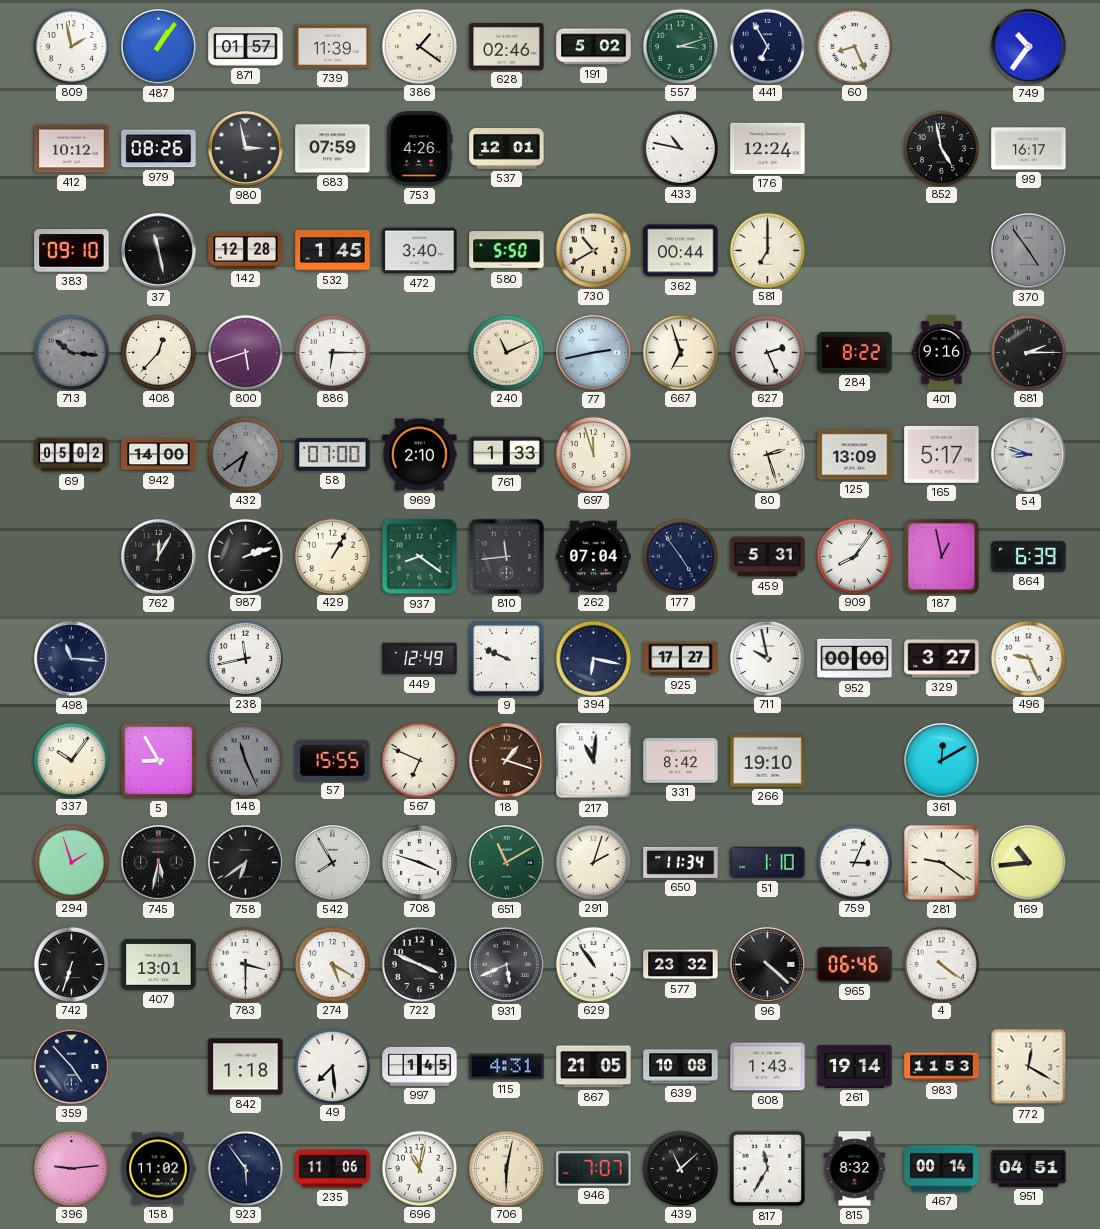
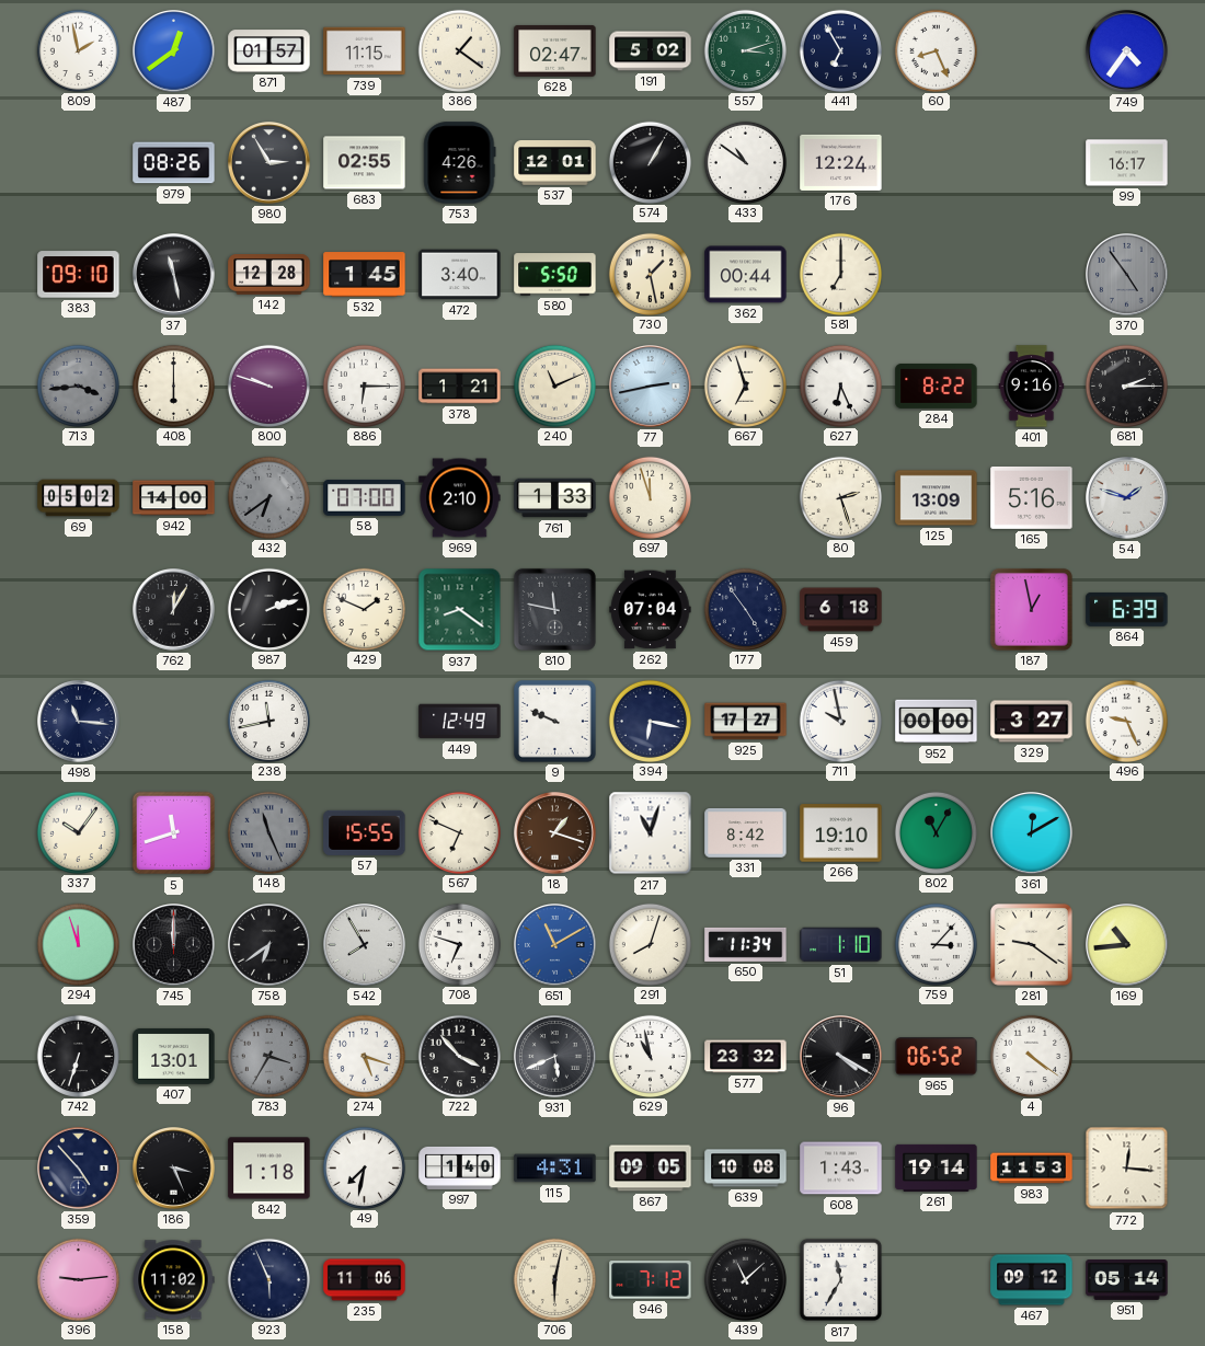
487: 1:06 -> 12:39 (174, 51)
739: 11:39 -> 11:15 (365, 51)
628: 02:46 -> 02:47 (555, 50)
749: 10:36 -> 4:36 (1127, 51)
412: 10:12 -> none (72, 149)
980: 2:58 -> 2:55 (269, 163)
683: 07:59 -> 02:55 (365, 163)
574: none -> 1:05 (650, 162)
433: 10:47 -> 10:51 (745, 162)
852: 4:58 -> none (941, 148)
730: 10:40 -> 1:28 (650, 274)
713: 10:16 -> 3:44 (78, 386)
408: 12:37 -> 6:00 (173, 386)
800: 5:42 -> 9:48 (268, 386)
378: none -> 1:21 (460, 387)
627: 2:26 -> 6:26 (840, 386)
165: 5:17 -> 5:16 (1032, 497)
54: 8:48 -> 1:48 (1127, 498)
429: 1:05 -> 1:49 (364, 609)
810: 11:44 -> 11:47 (554, 609)
459: 5:31 -> 6:18 (841, 610)
909: 8:06 -> none (854, 556)
5: 8:55 -> 11:42 (174, 833)
217: 11:01 -> 11:03 (651, 833)
802: none -> 11:05 (936, 832)
294: 1:57 -> 11:57 (78, 944)
745: 5:32 -> 12:00 (174, 945)
708: 3:48 -> 6:48 (459, 944)
651 dial: green -> blue (555, 945)
291: 2:03 -> 8:03 (650, 944)
759: 3:04 -> 3:07 (936, 944)
783: 3:30 -> 3:35 (268, 1056)
783 dial: white -> grey (268, 1056)
274: 5:20 -> 5:18 (364, 1056)
722: 3:49 -> 3:53 (459, 1056)
629: 10:54 -> 10:58 (650, 1056)
96: 4:22 -> 4:20 (841, 1057)
965: 06:46 -> 06:52 (937, 1057)
186: none -> 3:26 (174, 1169)
49: 7:29 -> 7:32 (364, 1167)
997: 1:45 -> 1:40 (460, 1167)
867: 21:05 -> 09:05 (651, 1169)
772: 12:20 -> 12:16 (1127, 1169)
923: 5:54 -> 5:56 (268, 1279)
696: 11:02 -> none (419, 1168)
946: 7:07 -> 7:12 (651, 1280)
815: 8:32 -> none (855, 1169)
467: 00:14 -> 09:12 (1032, 1280)
951: 04:51 -> 05:14 (1127, 1280)
